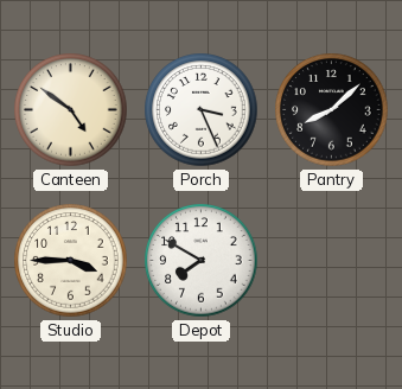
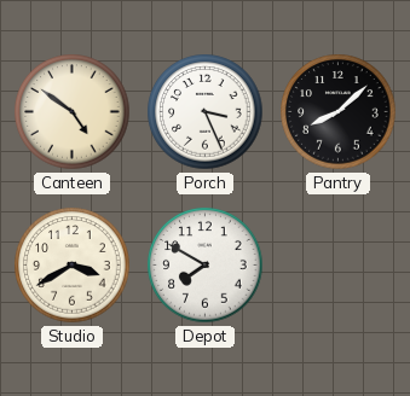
Studio: 3:45 -> 3:40 (73, 266)
